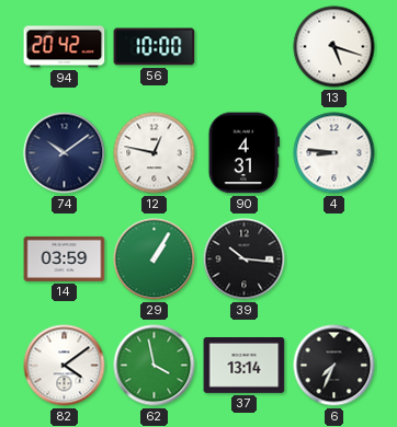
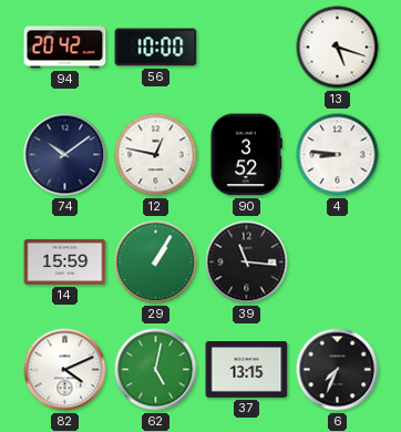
90: 4:31 -> 3:52 (246, 155)
14: 03:59 -> 15:59 (65, 261)
39: 10:16 -> 11:16 (247, 263)
82: 4:09 -> 4:11 (65, 370)
62: 3:58 -> 5:02 (156, 370)
37: 13:14 -> 13:15 (247, 370)
